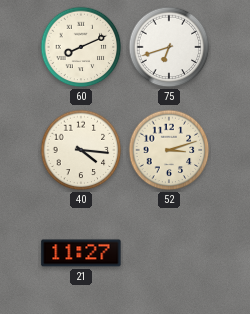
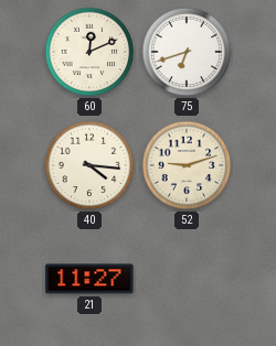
60: 8:11 -> 12:11 (89, 52)
52: 3:12 -> 9:12 (187, 165)
